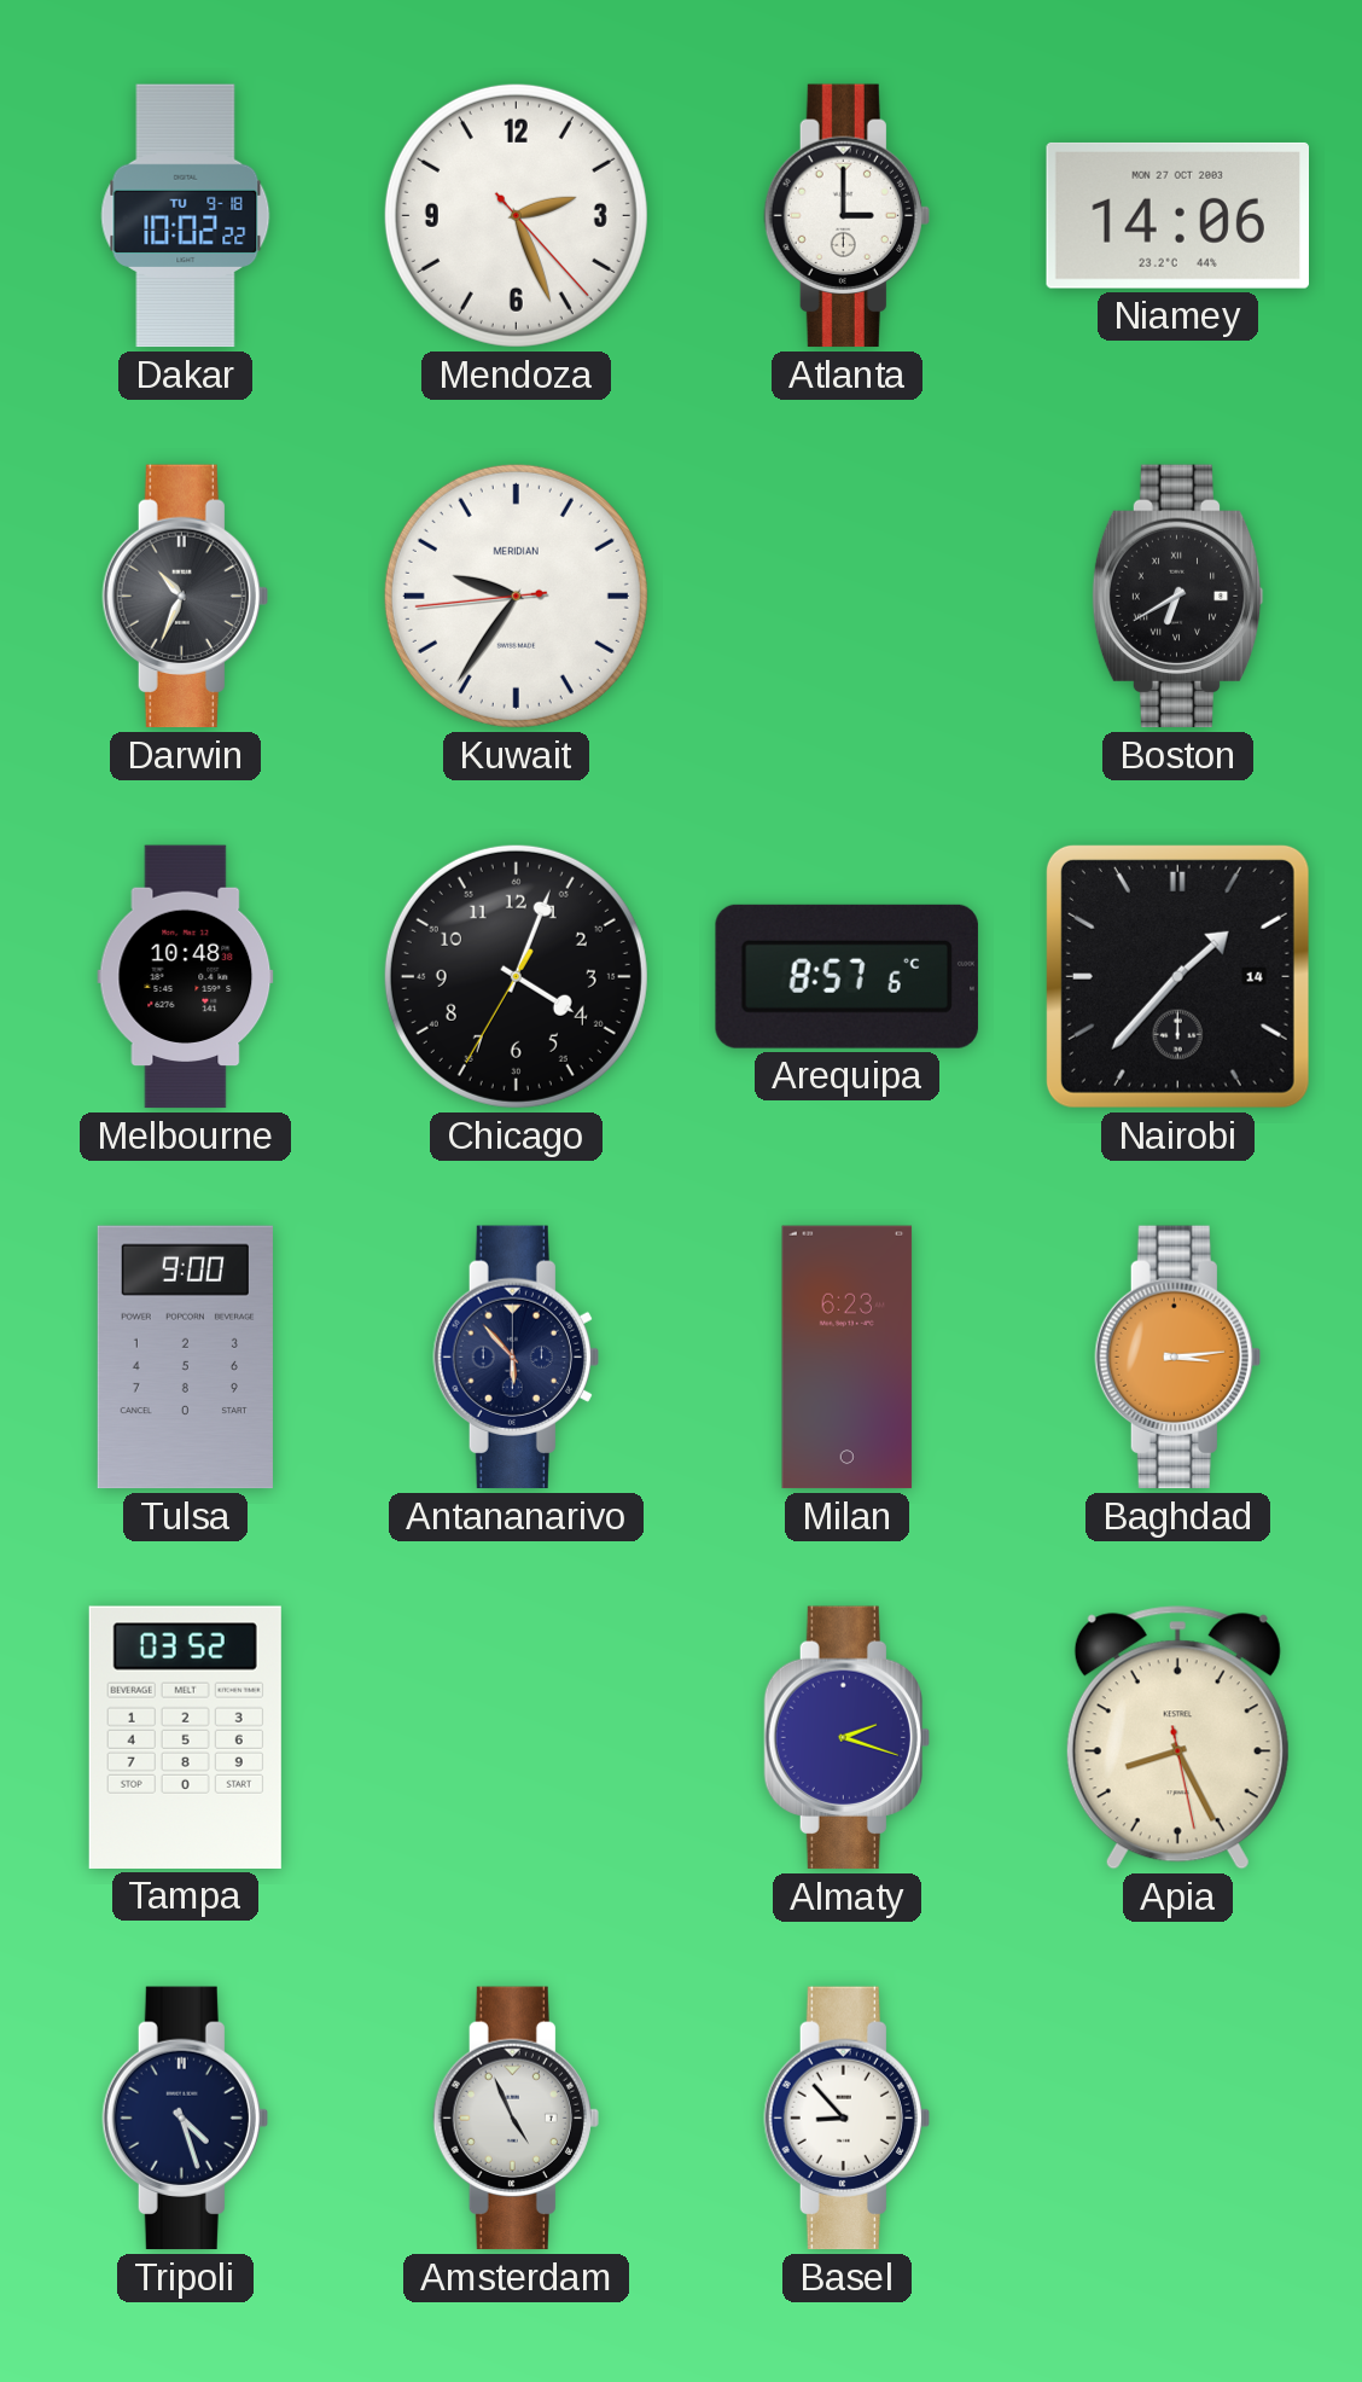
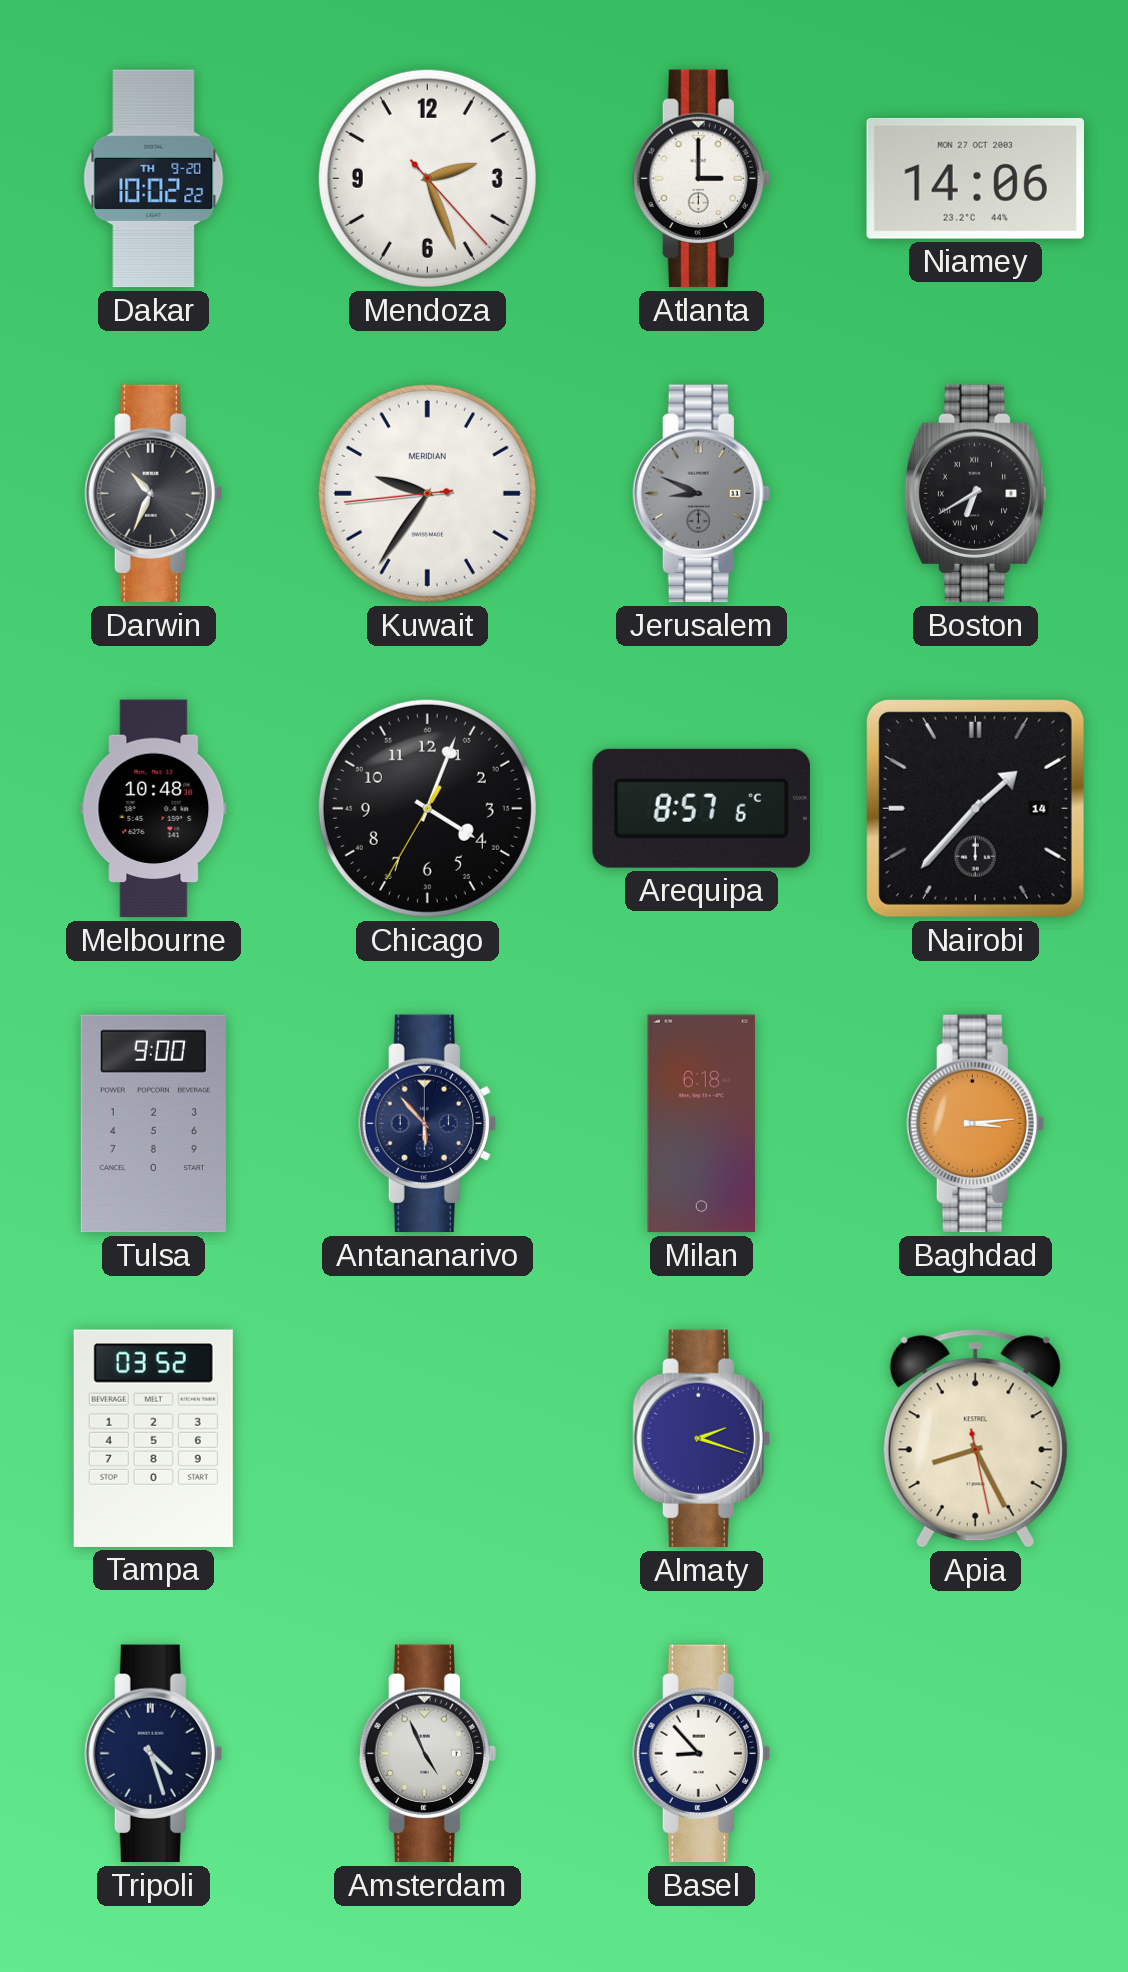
Dakar date: TU 9-18 -> TH 9-20 (154, 179)
Jerusalem: none -> 8:49 (701, 494)
Milan: 6:23 -> 6:18 (702, 1124)
